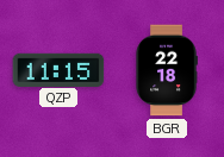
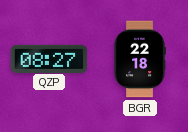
QZP: 11:15 -> 08:27 (49, 58)
